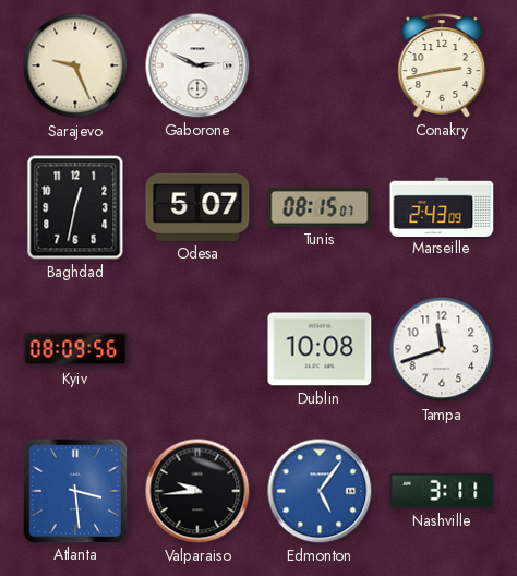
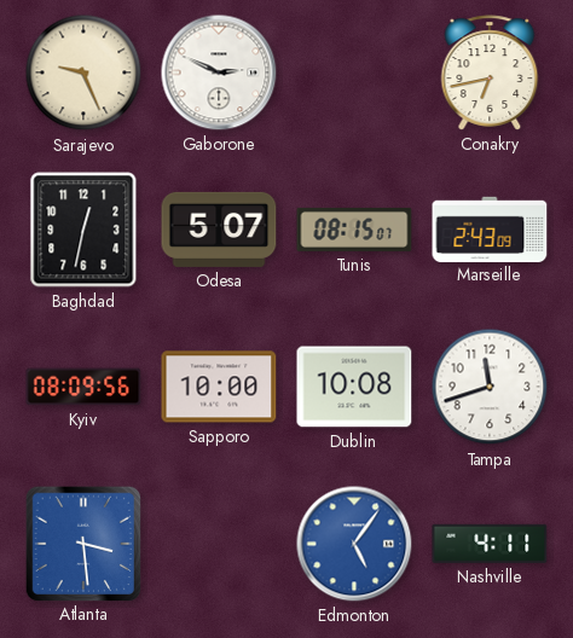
Conakry: 2:43 -> 6:43 (490, 72)
Sapporo: none -> 10:00 (219, 387)
Valparaiso: 9:44 -> none (197, 491)
Nashville: 3:11 -> 4:11 (490, 544)
